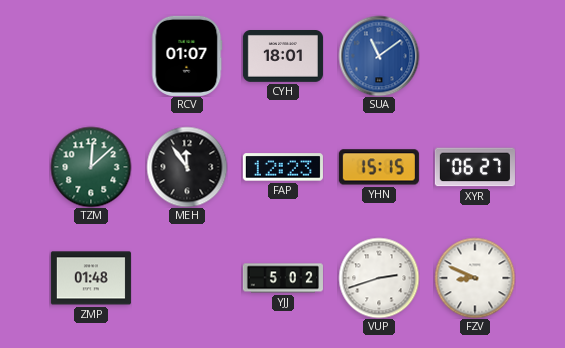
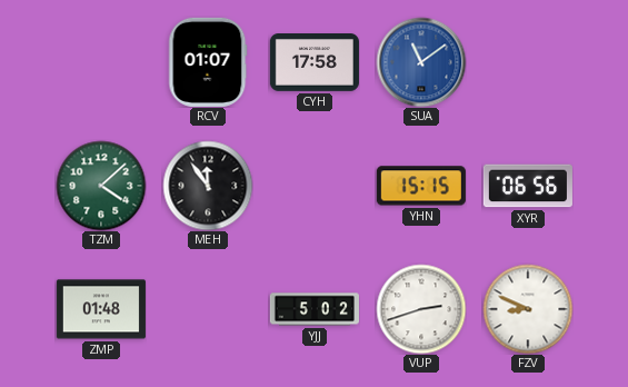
CYH: 18:01 -> 17:58 (315, 63)
TZM: 12:08 -> 4:08 (101, 186)
FAP: 12:23 -> none (283, 167)
XYR: 06:27 -> 06:56 (528, 186)
